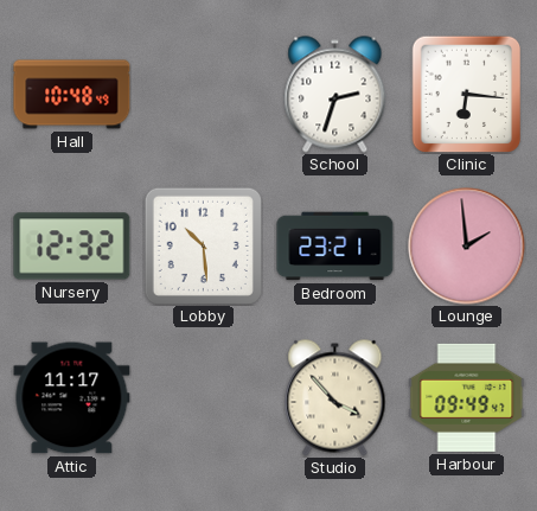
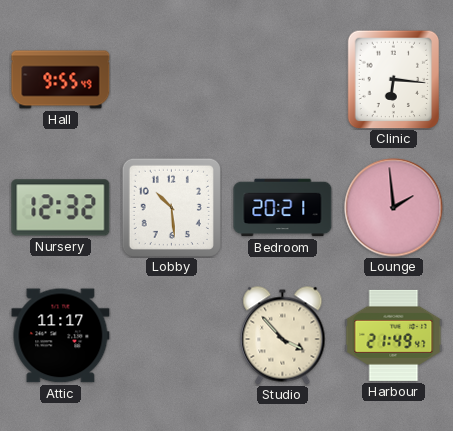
Hall: 10:48 -> 9:55 (61, 80)
School: 2:33 -> none (335, 95)
Bedroom: 23:21 -> 20:21 (283, 208)
Harbour: 09:49 -> 21:49 (394, 335)
